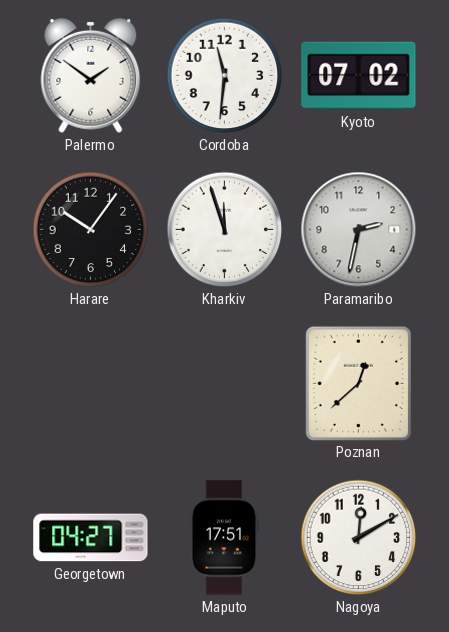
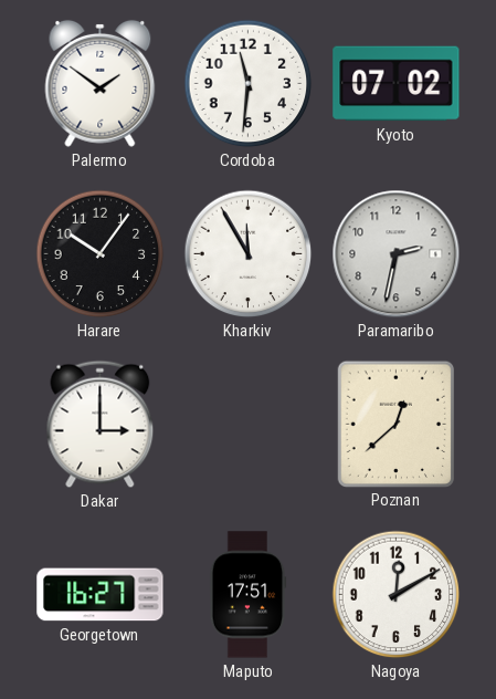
Kharkiv: 11:57 -> 11:55 (249, 254)
Dakar: none -> 3:00 (101, 425)
Georgetown: 04:27 -> 16:27 (101, 595)
